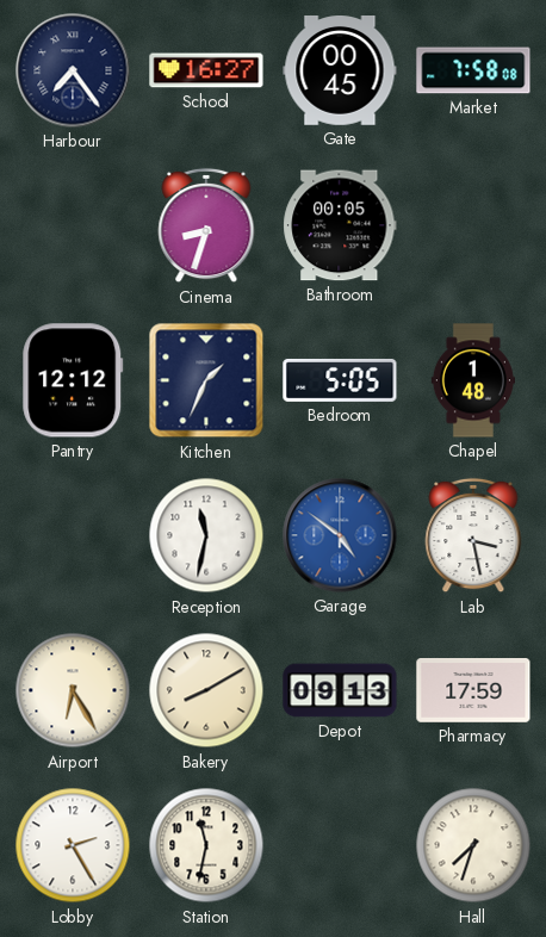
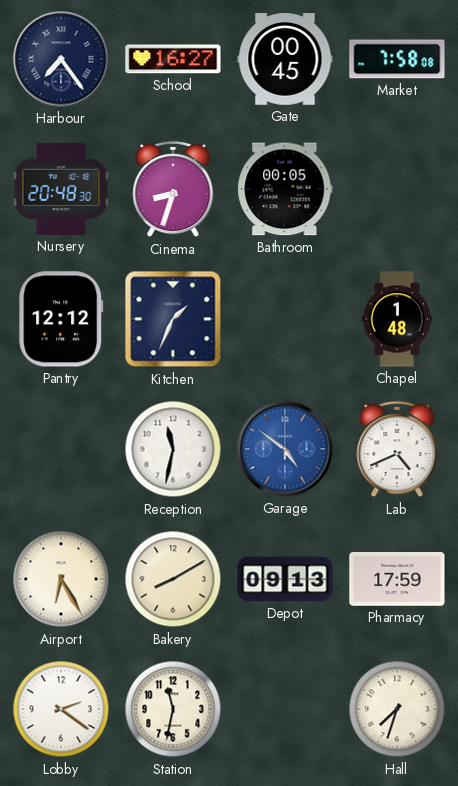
Nursery: none -> 20:48 (61, 189)
Bedroom: 5:05 -> none (340, 380)
Lab: 3:28 -> 4:41 (397, 449)
Lobby: 2:25 -> 2:21 (61, 709)
